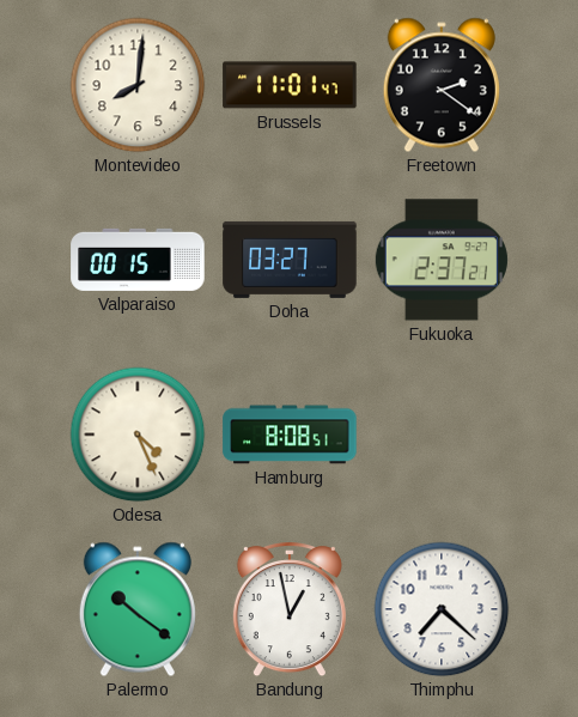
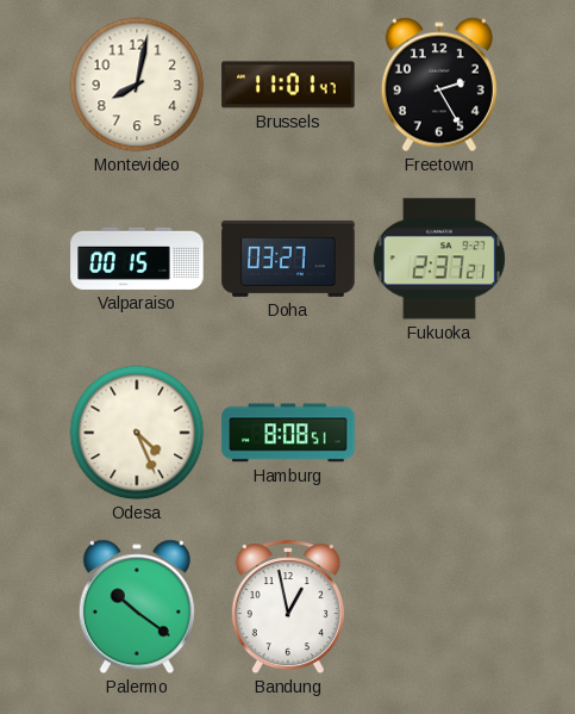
Montevideo: 8:01 -> 8:02 (137, 85)
Freetown: 2:21 -> 2:25 (439, 85)
Thimphu: 7:22 -> none (442, 609)
